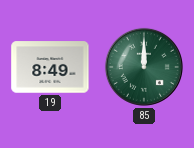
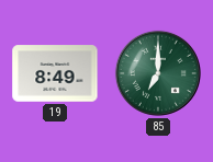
85: 12:00 -> 7:00 (158, 73)
